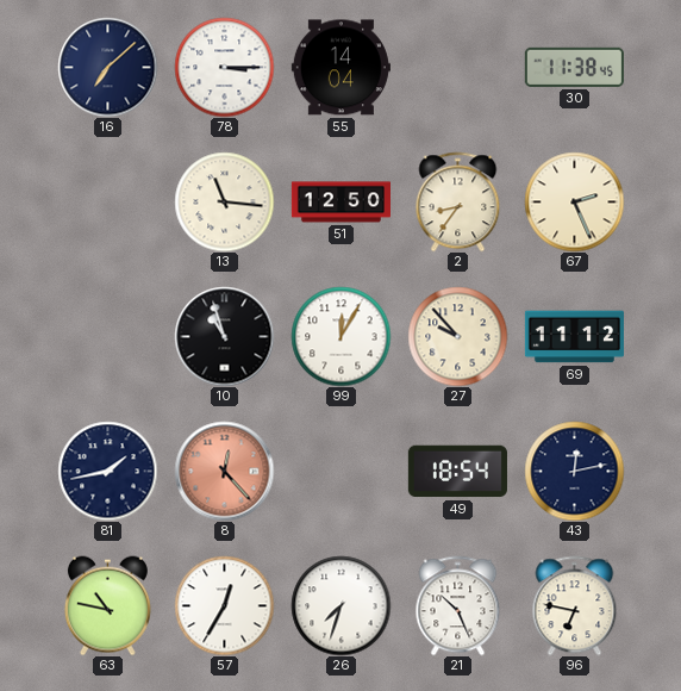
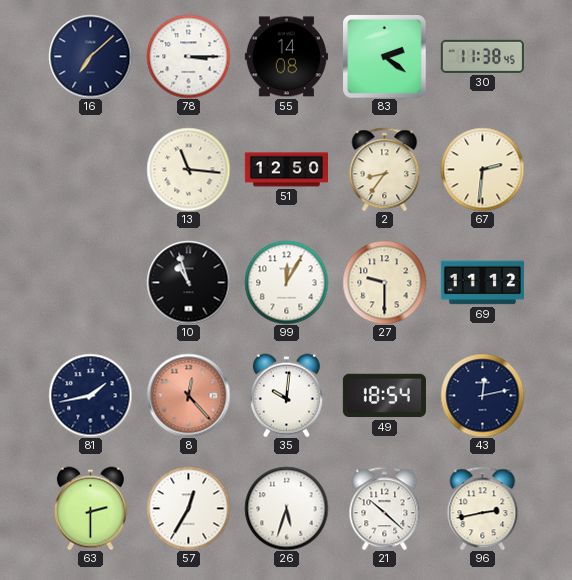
55: 14:04 -> 14:08 (286, 57)
83: none -> 2:21 (384, 56)
67: 2:26 -> 2:31 (482, 169)
27: 9:53 -> 9:30 (384, 282)
35: none -> 10:01 (286, 395)
63: 10:47 -> 2:30 (90, 508)
26: 7:33 -> 5:33 (286, 508)
21: 10:26 -> 10:22 (385, 508)
96: 6:47 -> 2:43 (483, 508)
